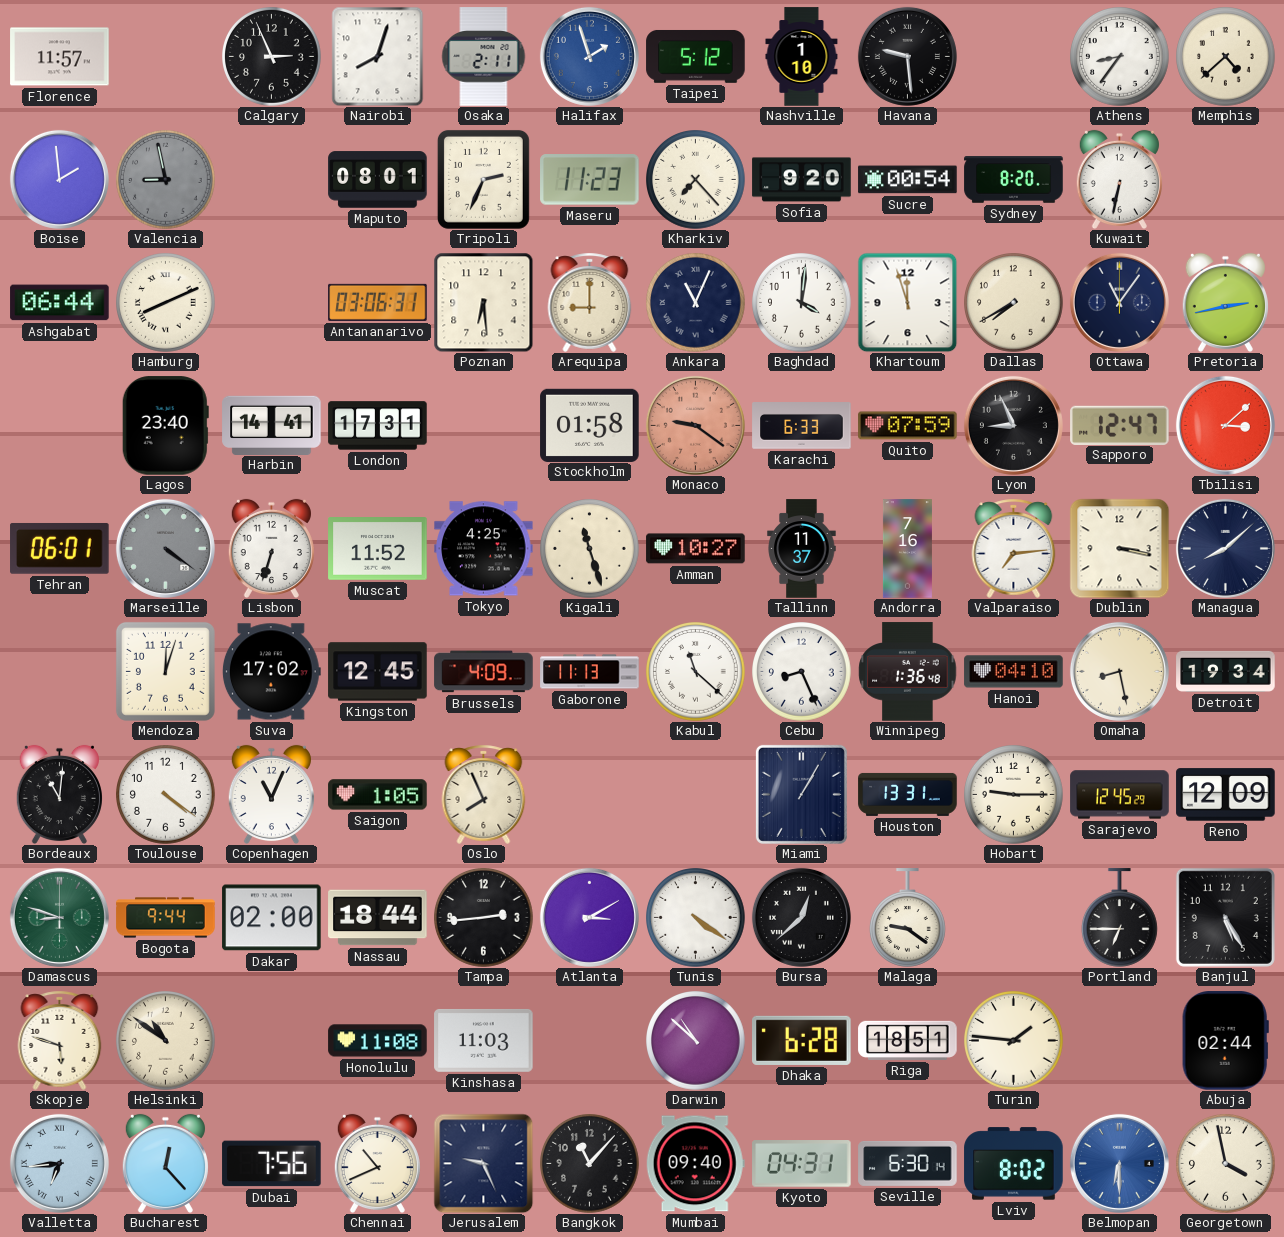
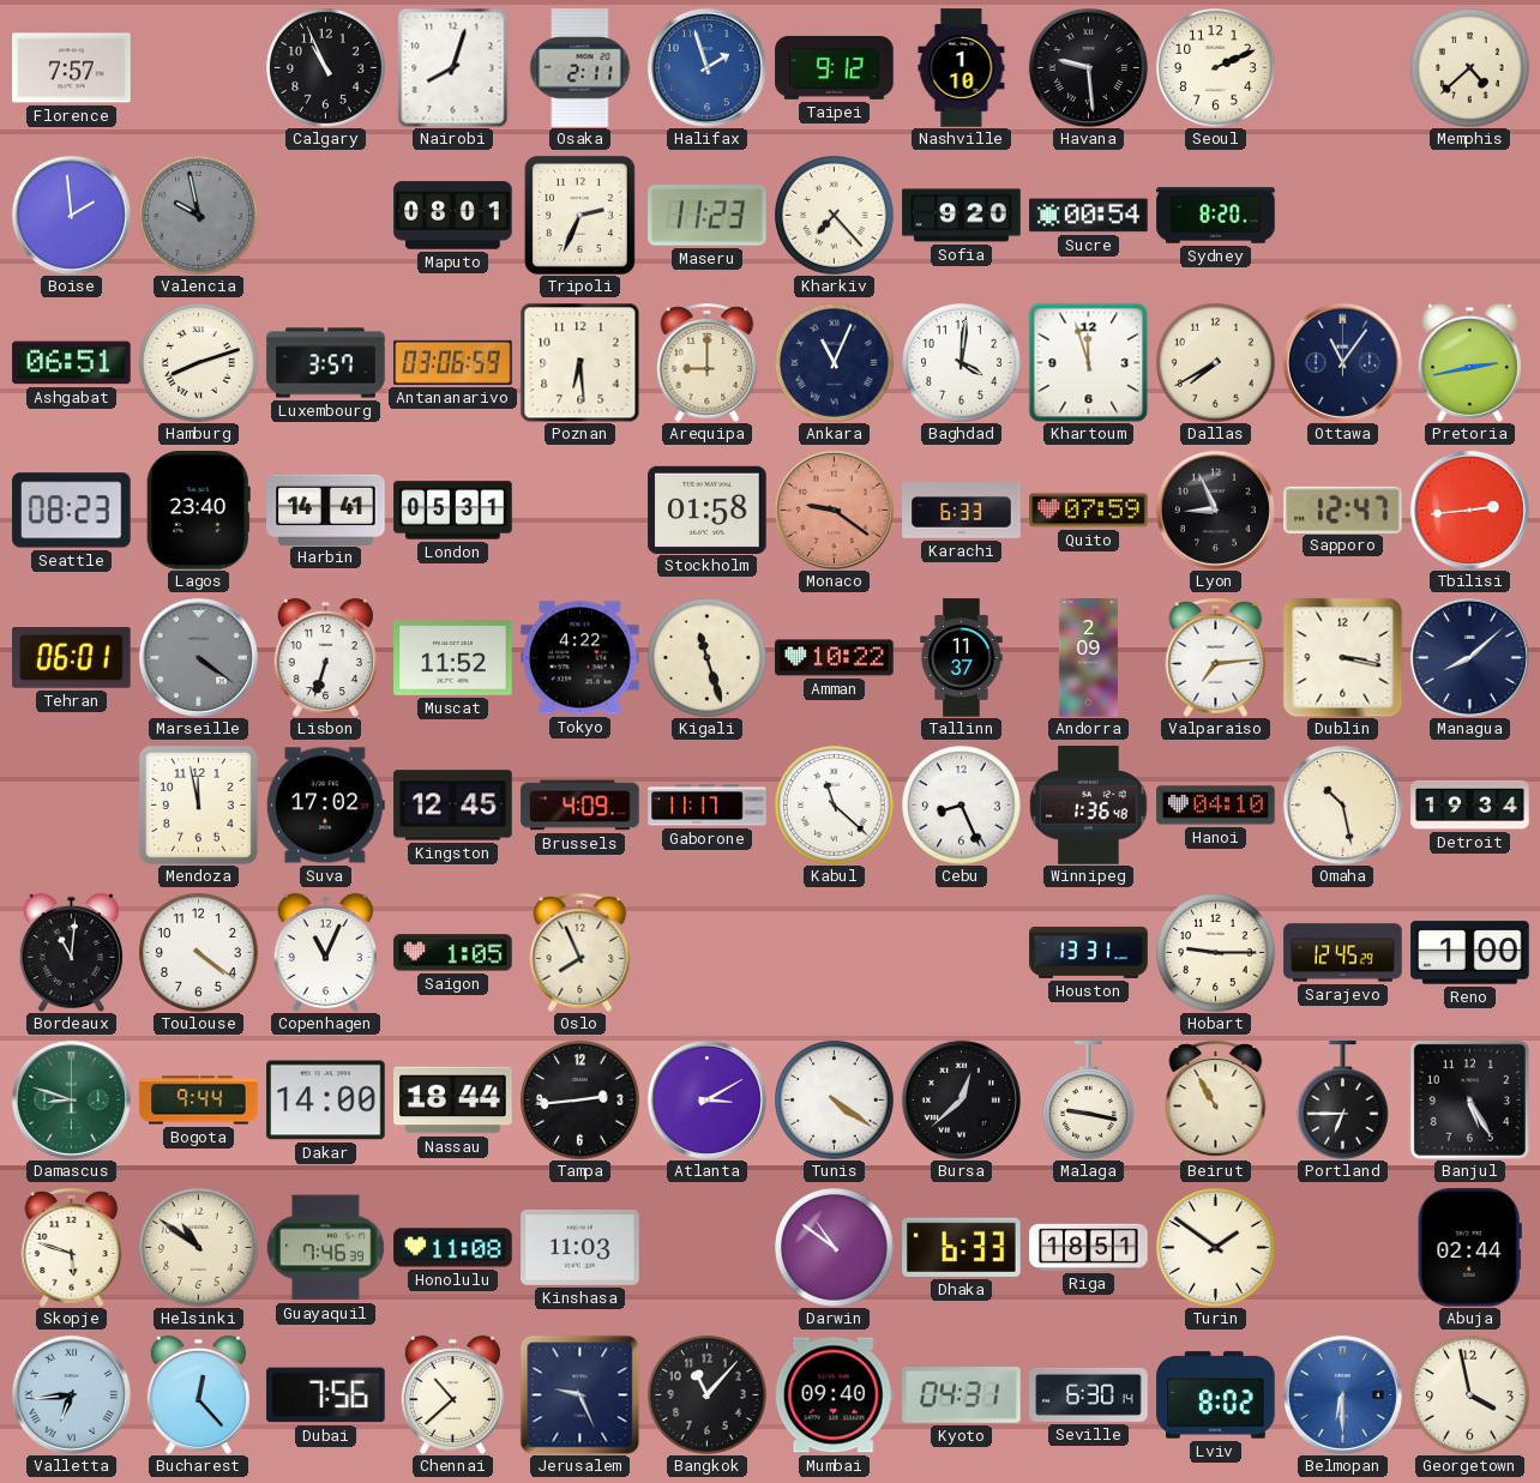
Florence: 11:57 -> 7:57 (72, 68)
Calgary: 2:56 -> 10:56 (326, 68)
Taipei: 5:12 -> 9:12 (835, 67)
Seoul: none -> 2:11 (1216, 68)
Athens: 8:36 -> none (1120, 57)
Valencia: 8:58 -> 9:58 (199, 216)
Kuwait: 6:32 -> none (1119, 179)
Ashgabat: 06:44 -> 06:51 (72, 363)
Hamburg: 8:11 -> 8:12 (199, 363)
Luxembourg: none -> 3:57 (326, 363)
Antananarivo: 03:06:31 -> 03:06:59 (453, 362)
Seattle: none -> 08:23 (72, 511)
London: 17:31 -> 05:31 (453, 511)
Tbilisi: 3:08 -> 2:44 (1469, 510)
Tokyo: 4:25 -> 4:22 (580, 658)
Amman: 10:27 -> 10:22 (835, 658)
Andorra: 7:16 -> 2:09 (1088, 658)
Mendoza: 12:03 -> 11:58 (198, 804)
Gaborone: 11:13 -> 11:17 (708, 806)
Omaha: 8:28 -> 10:28 (1342, 804)
Miami: 1:05 -> none (801, 794)
Reno: 12:09 -> 1:00 (1470, 953)
Dakar: 02:00 -> 14:00 (326, 1101)
Malaga: 9:21 -> 9:17 (1088, 1101)
Beirut: none -> 10:55 (1216, 1099)
Guayaquil: none -> 7:46 (325, 1248)
Darwin: 10:52 -> 10:51 (835, 1248)
Dhaka: 6:28 -> 6:33 (962, 1247)
Turin: 1:46 -> 1:51 (1216, 1248)
Chennai: 10:41 -> 10:38 (452, 1394)
